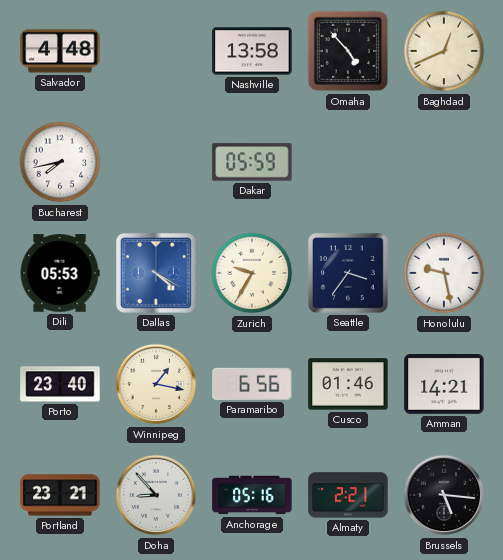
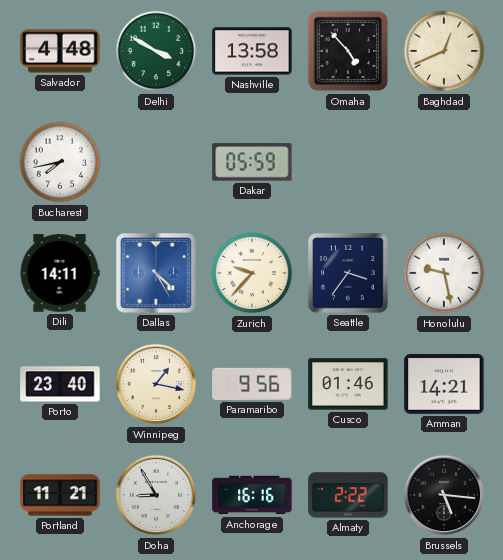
Delhi: none -> 3:50 (156, 51)
Dili: 05:53 -> 14:11 (60, 273)
Dallas: 4:20 -> 4:25 (157, 274)
Zurich: 9:35 -> 9:37 (252, 273)
Paramaribo: 6:56 -> 9:56 (252, 384)
Portland: 23:21 -> 11:21 (60, 495)
Doha: 8:53 -> 8:55 (156, 495)
Anchorage: 05:16 -> 16:16 (252, 495)
Almaty: 2:21 -> 2:22 (348, 495)
